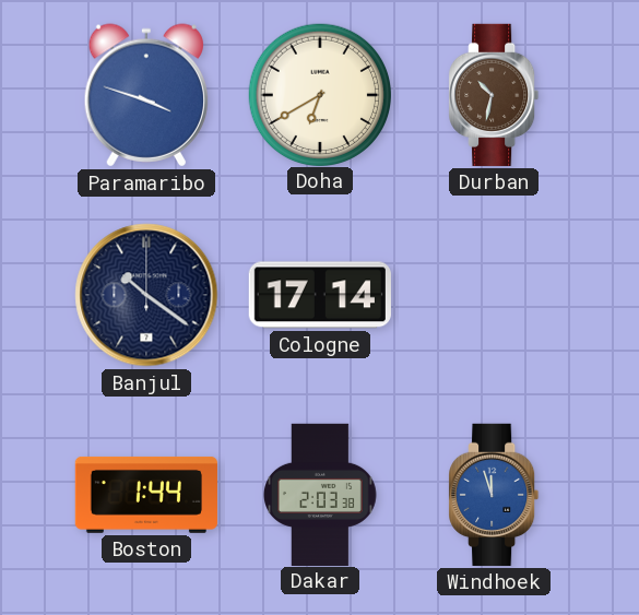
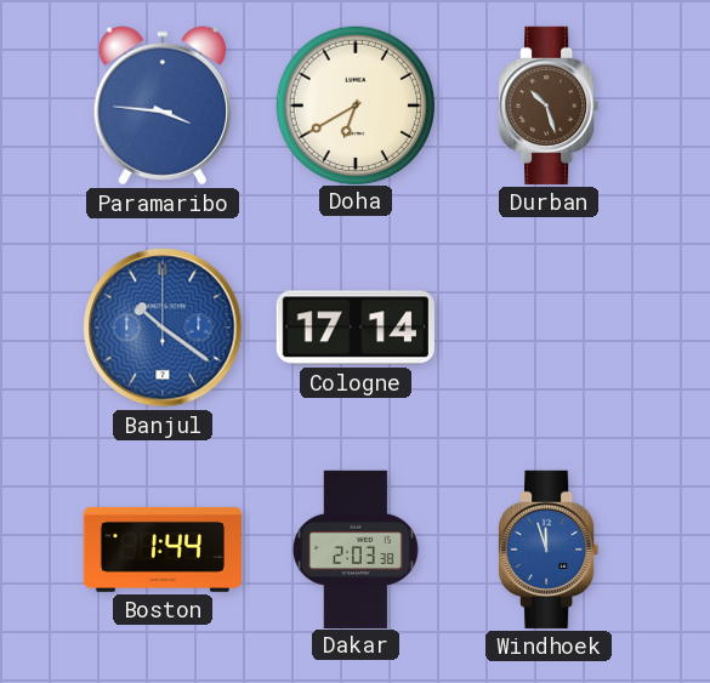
Paramaribo: 3:48 -> 3:46 (161, 106)
Durban: 10:32 -> 10:27 (549, 106)
Banjul dial: navy -> blue (163, 328)
